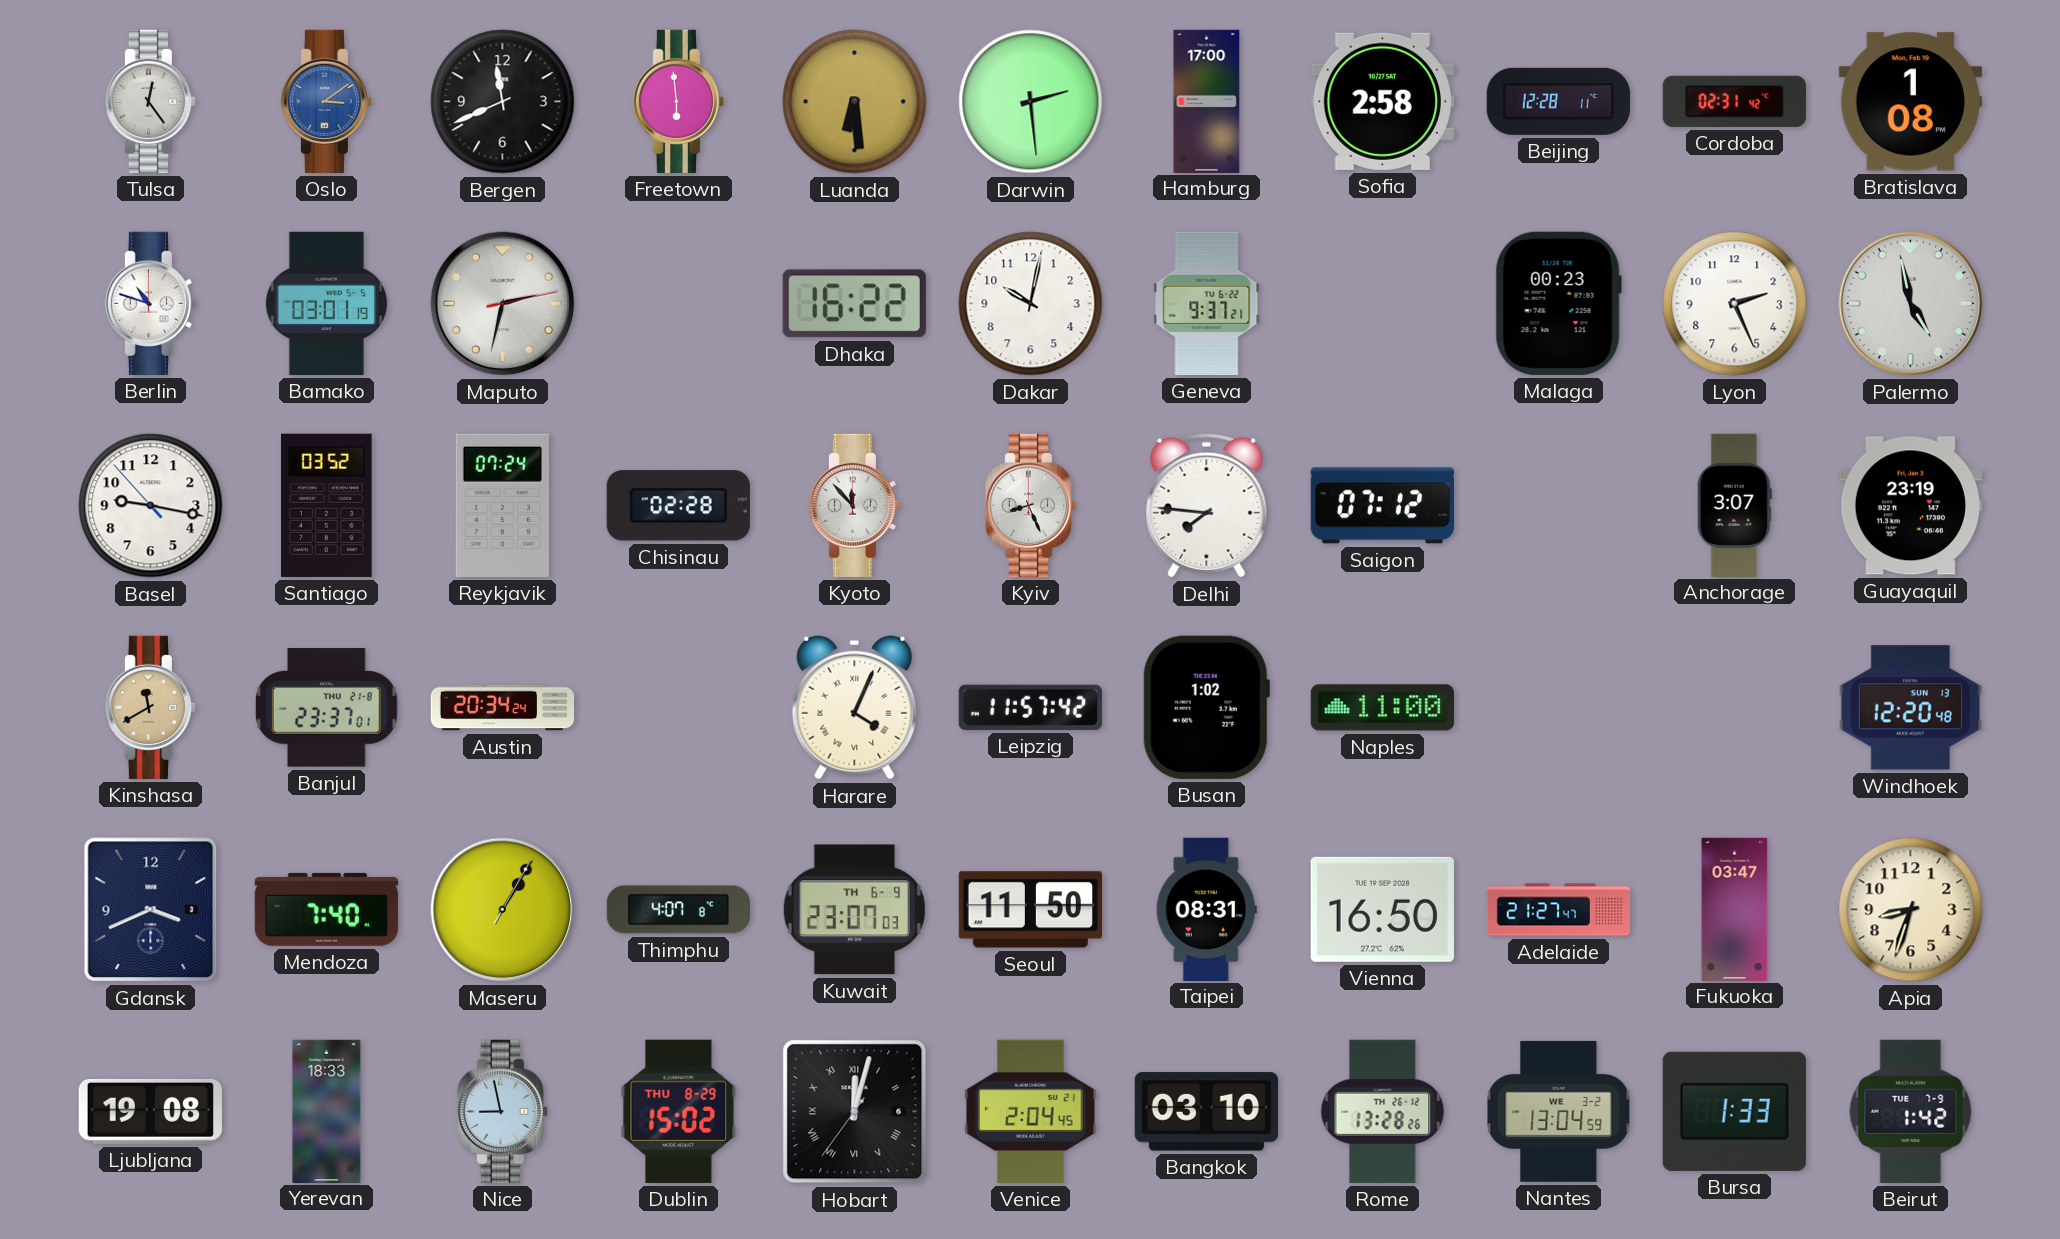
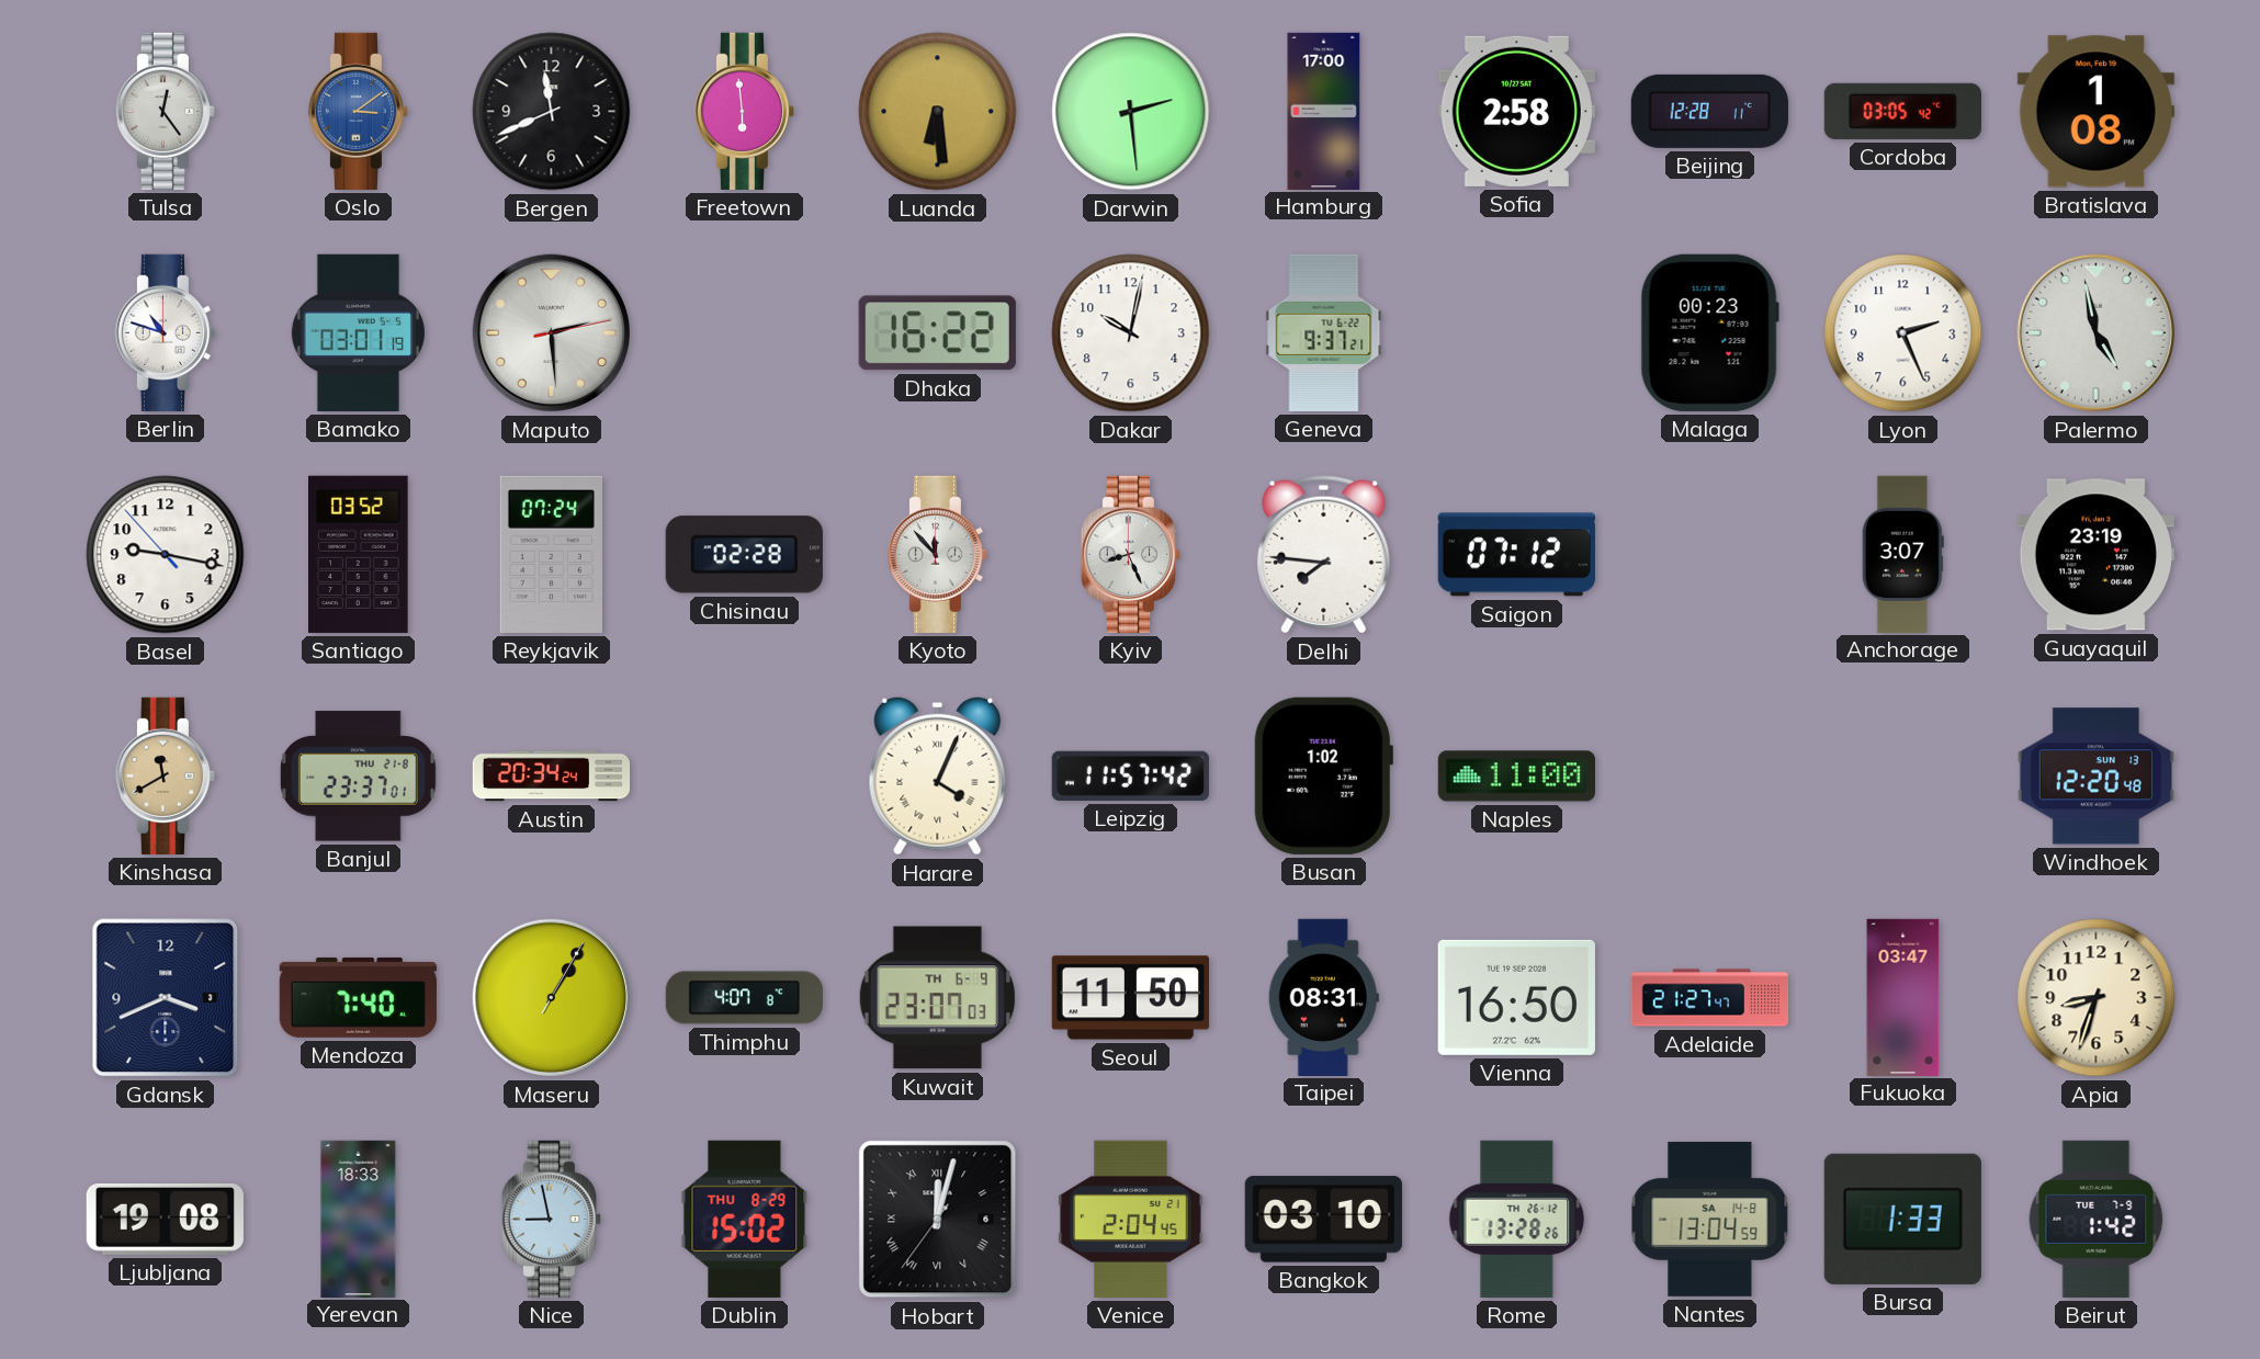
Cordoba: 02:31 -> 03:05 (1902, 111)
Maputo: 2:32 -> 2:29 (552, 333)
Nantes date: WE 3-2 -> SA 14-8 (1710, 1219)
